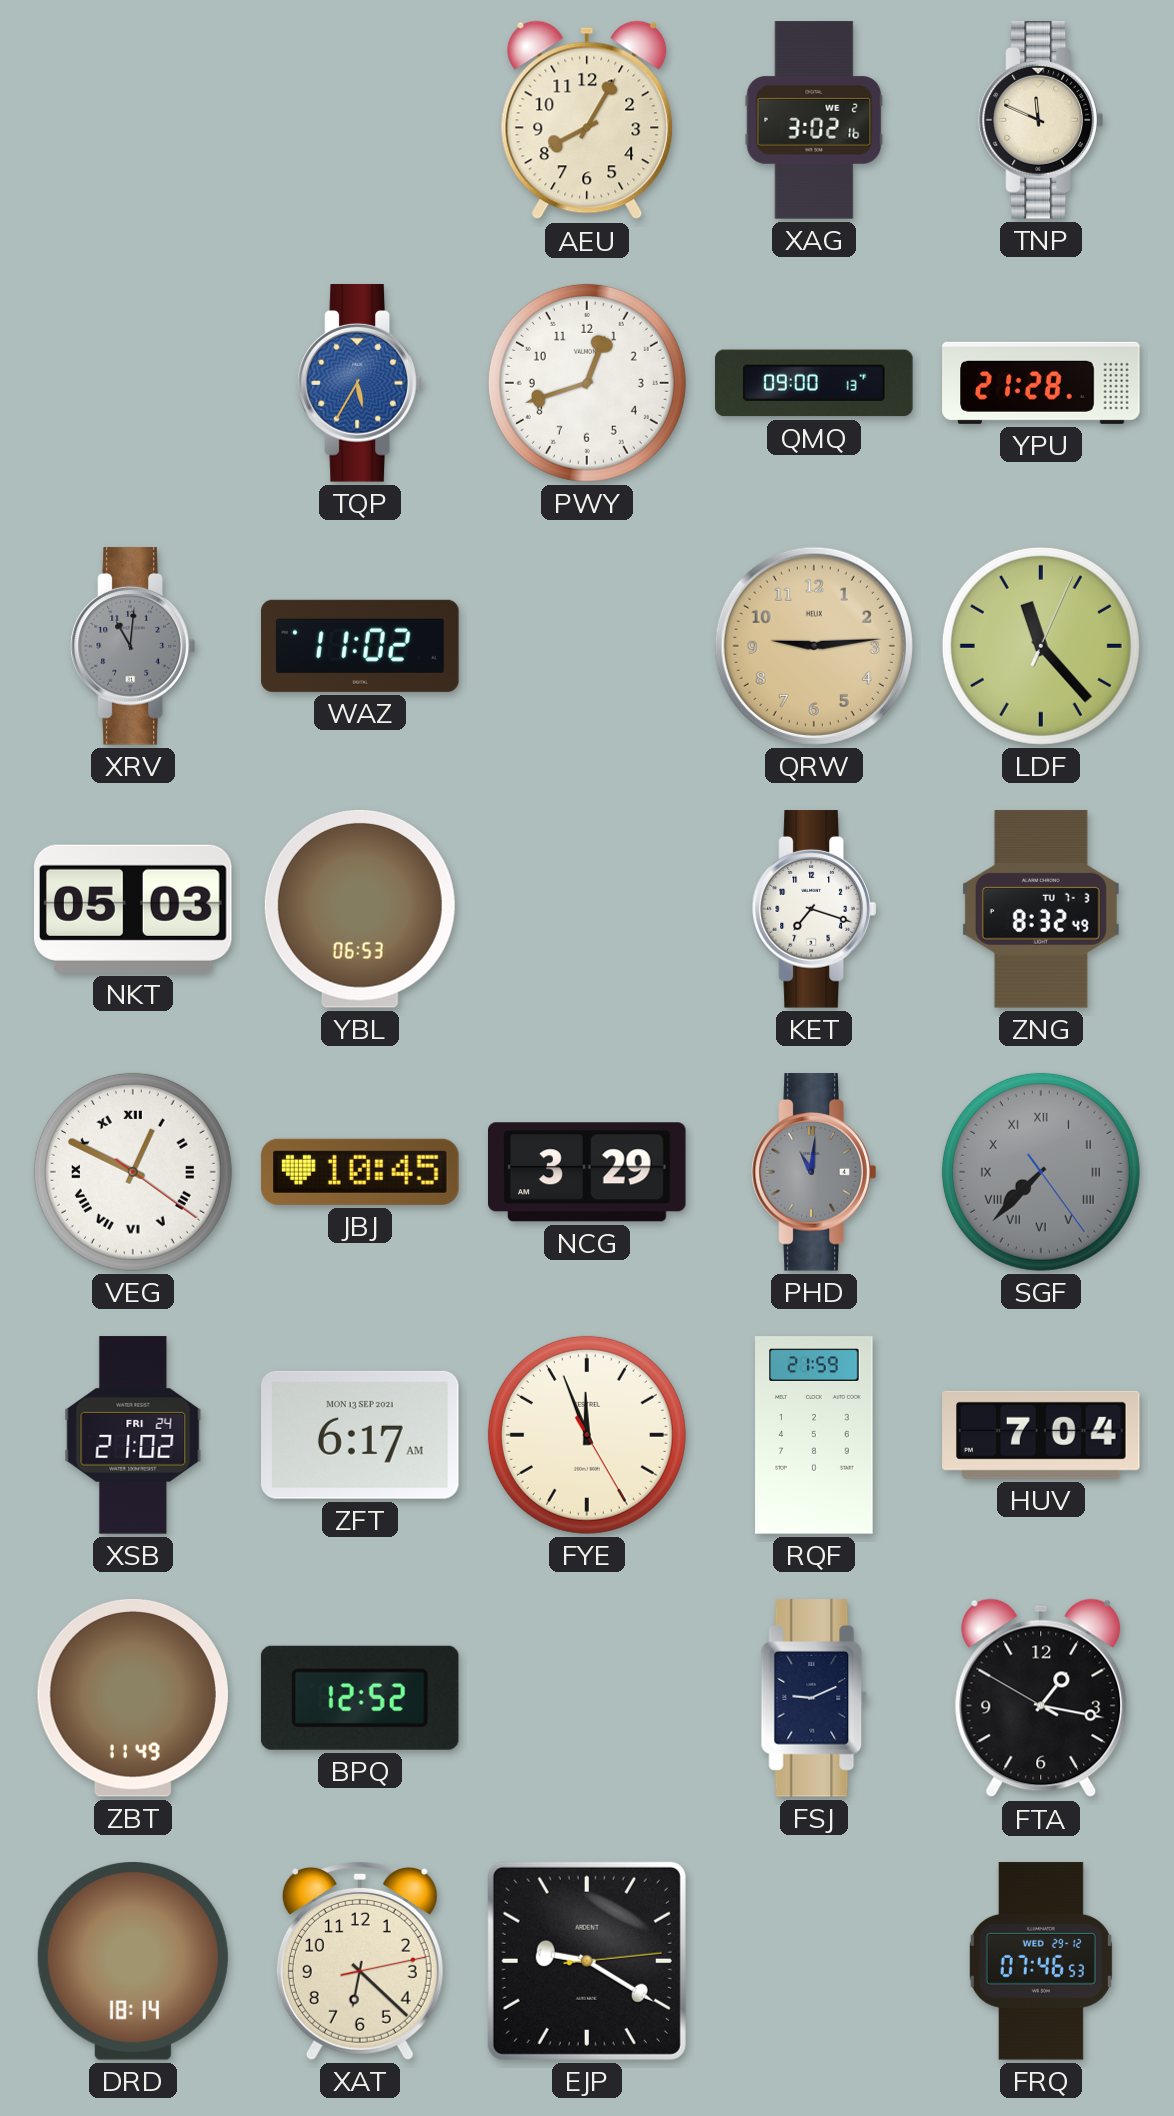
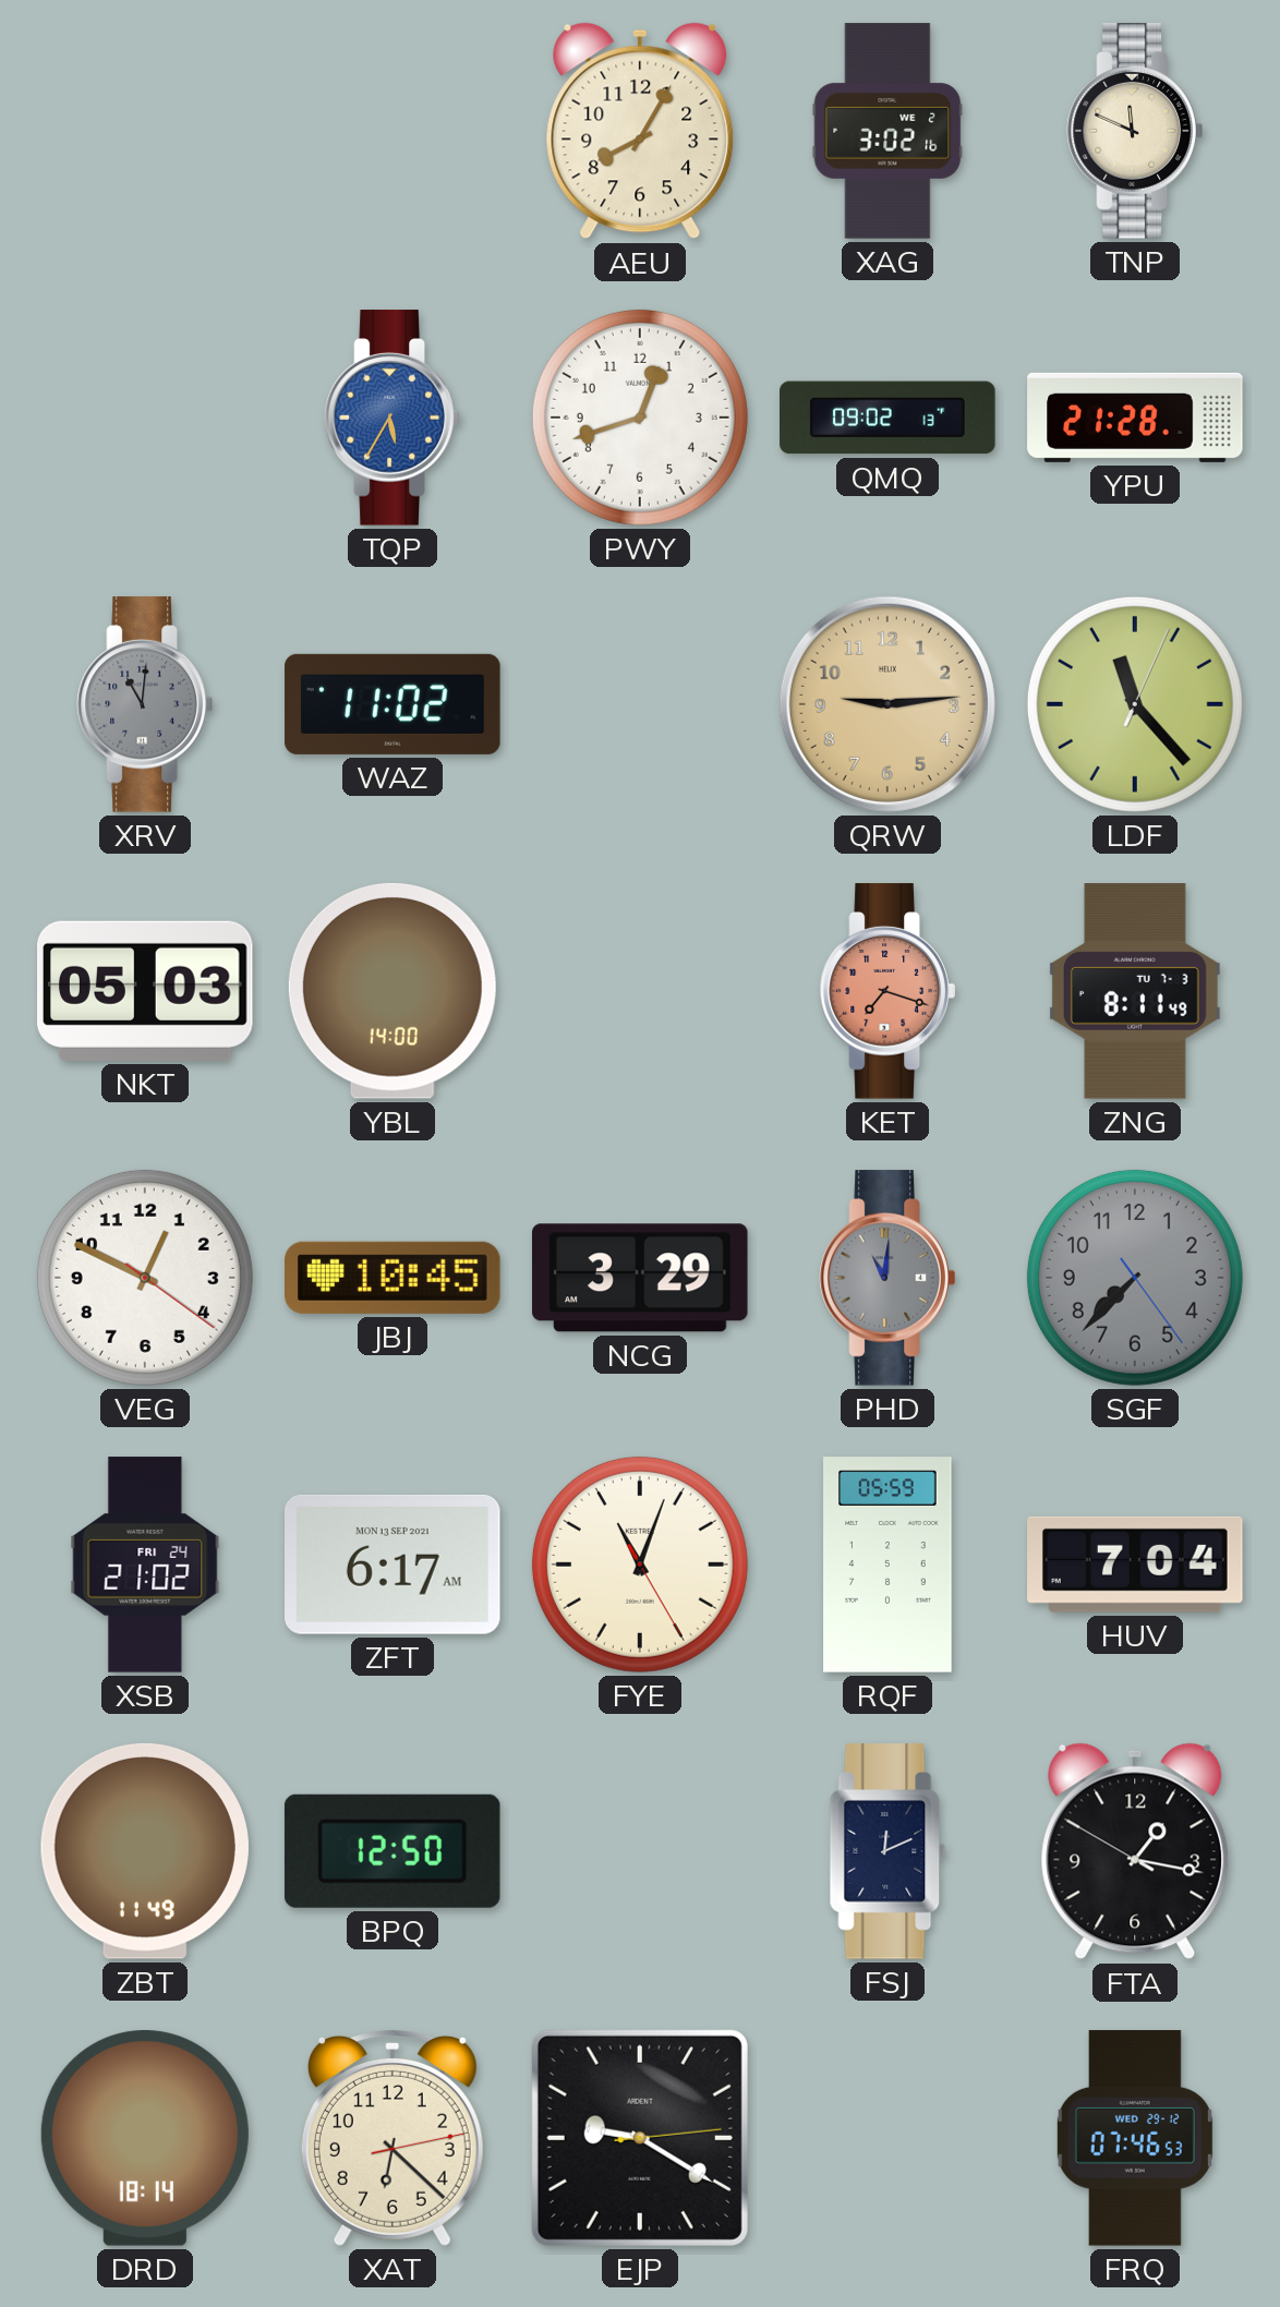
QMQ: 09:00 -> 09:02 (887, 418)
YBL: 06:53 -> 14:00 (393, 991)
KET dial: white -> salmon (887, 991)
ZNG: 8:32 -> 8:11 (1135, 991)
VEG numerals: Roman -> Arabic (145, 1278)
SGF numerals: Roman -> Arabic (1135, 1278)
FYE: 11:56 -> 11:03 (640, 1565)
RQF: 21:59 -> 05:59 (887, 1565)
BPQ: 12:52 -> 12:50 (393, 1851)
FSJ: 9:11 -> 12:11 (887, 1851)
